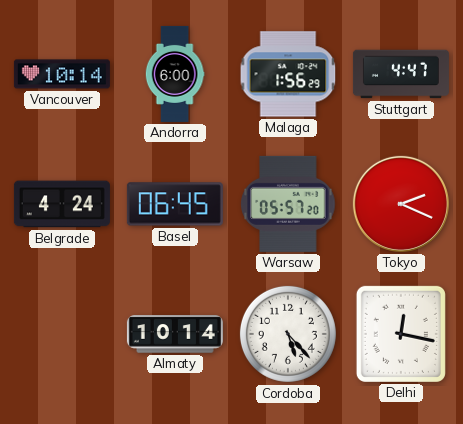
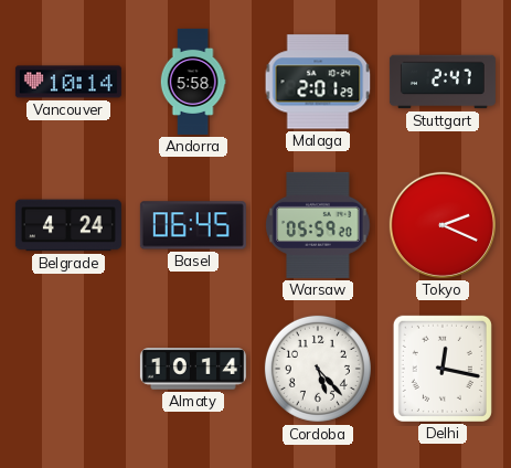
Andorra: 6:00 -> 5:58 (193, 82)
Malaga: 1:56 -> 2:01 (318, 82)
Stuttgart: 4:47 -> 2:47 (443, 82)
Warsaw: 05:57 -> 05:59 (318, 225)
